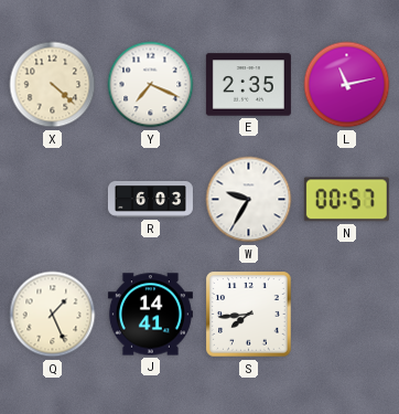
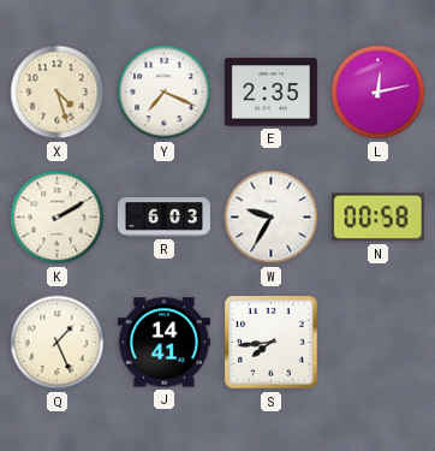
X: 4:22 -> 4:27 (58, 93)
L: 11:13 -> 12:13 (379, 93)
K: none -> 2:10 (58, 218)
N: 00:57 -> 00:58 (377, 218)
